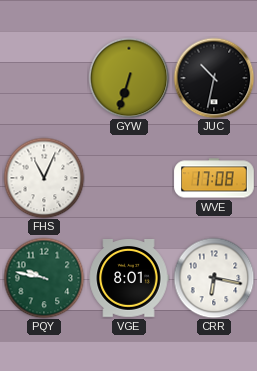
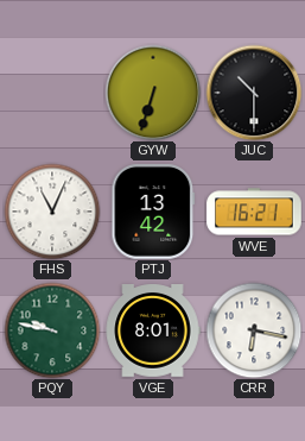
JUC: 10:32 -> 10:30 (254, 93)
PTJ: none -> 13:42 (153, 212)
WVE: 17:08 -> 16:21 (254, 212)
